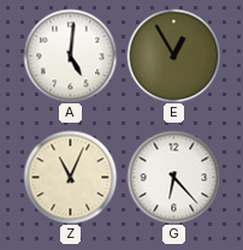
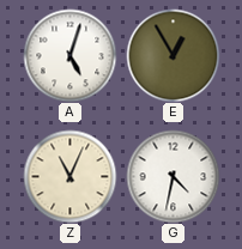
A: 5:01 -> 5:03 (69, 55)
G: 6:23 -> 4:32 (173, 176)
